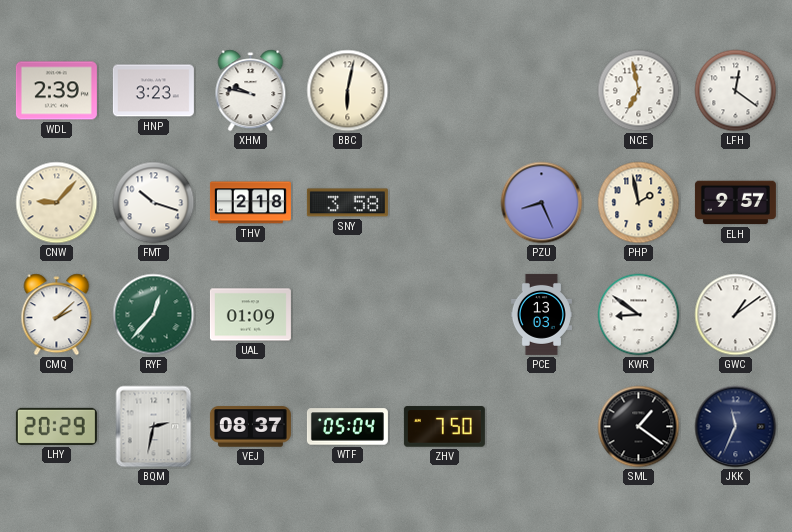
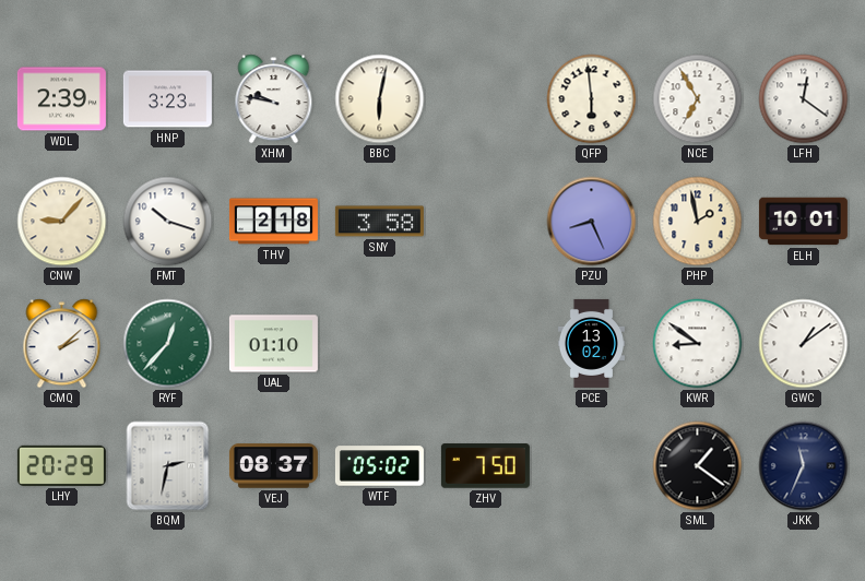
QFP: none -> 5:59 (592, 99)
NCE: 6:58 -> 6:55 (698, 99)
ELH: 9:57 -> 10:01 (803, 222)
UAL: 01:09 -> 01:10 (273, 344)
PCE: 13:03 -> 13:02 (591, 343)
WTF: 05:04 -> 05:02 (379, 466)
